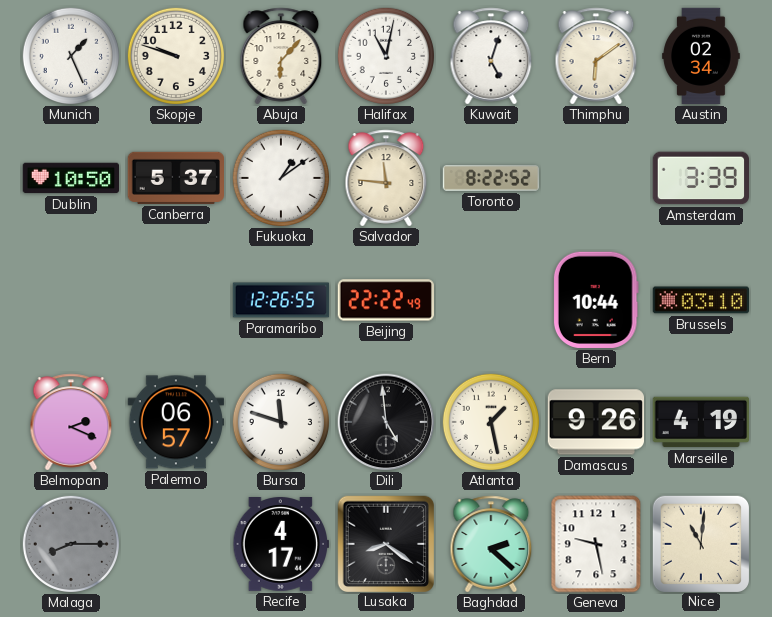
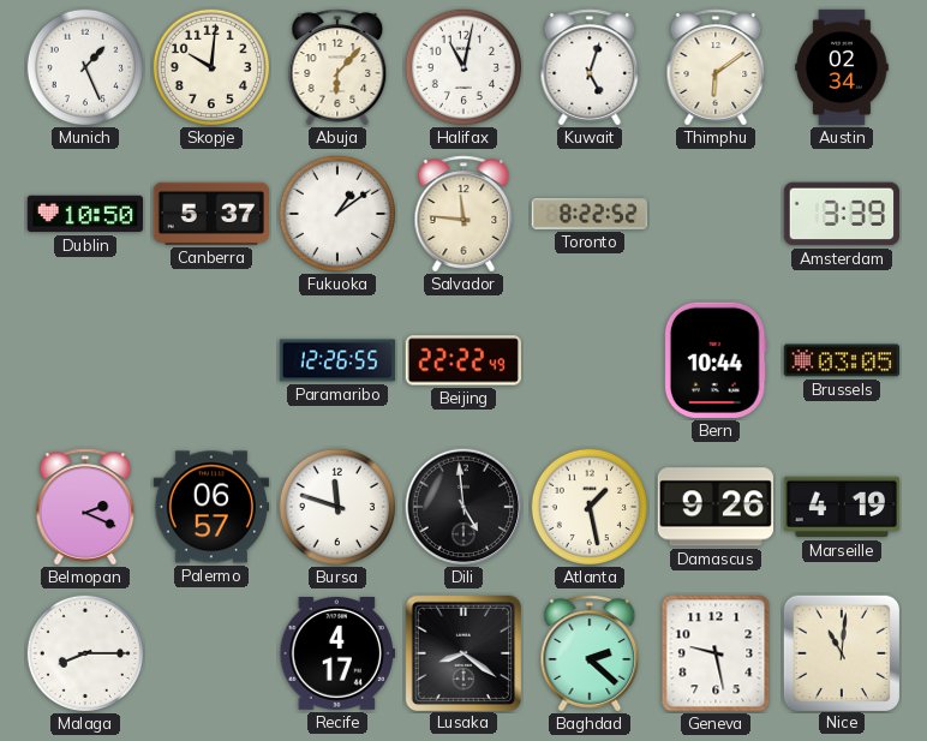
Skopje: 9:48 -> 10:01 (210, 66)
Brussels: 03:10 -> 03:05 (841, 360)
Malaga dial: grey -> white (84, 652)
